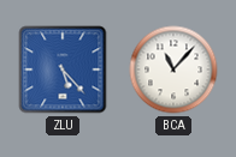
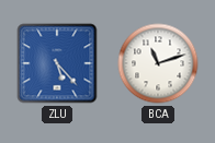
BCA: 11:07 -> 11:12 (158, 63)
